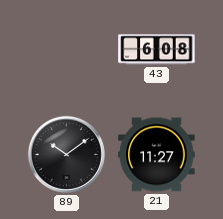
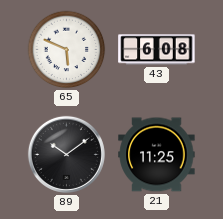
65: none -> 5:49 (67, 50)
21: 11:27 -> 11:25 (157, 155)
